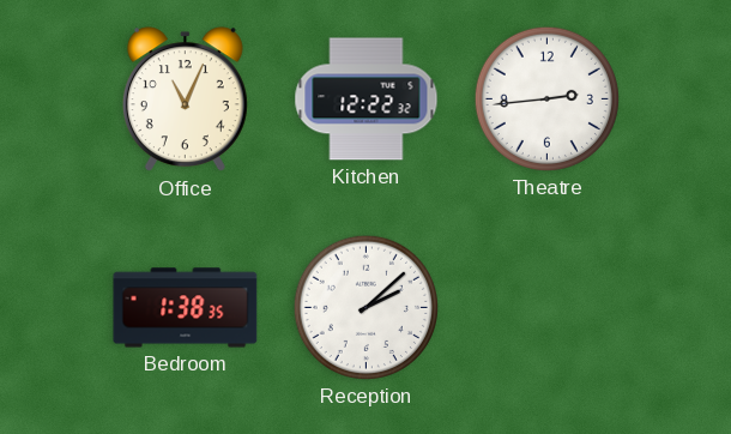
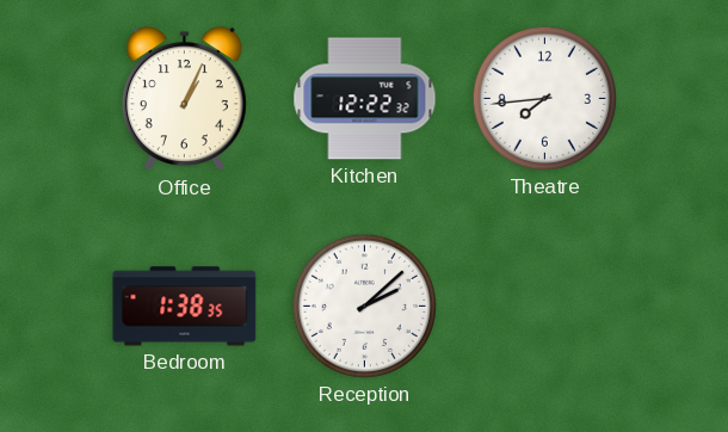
Office: 11:04 -> 1:04 (184, 99)
Theatre: 2:44 -> 7:44 (544, 98)
